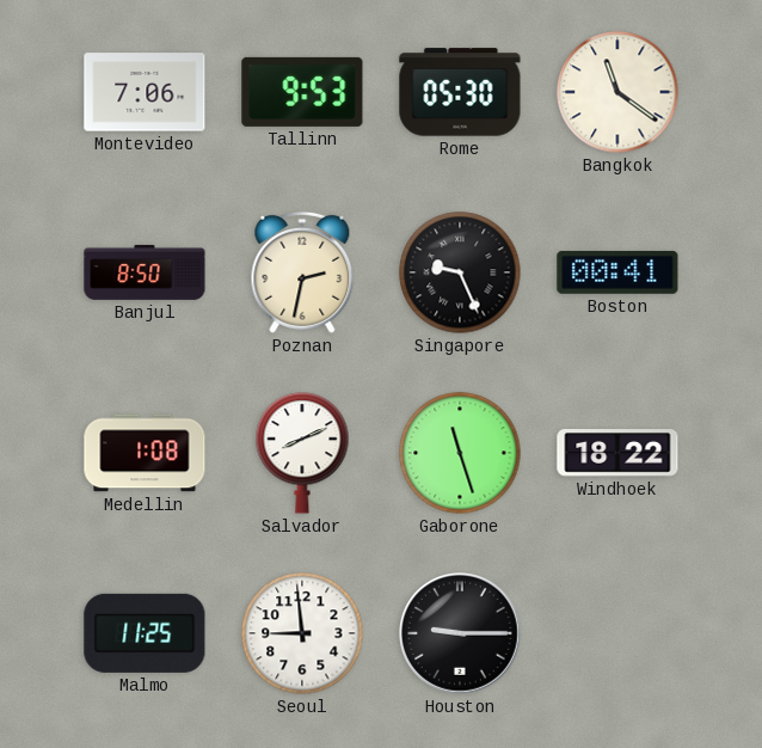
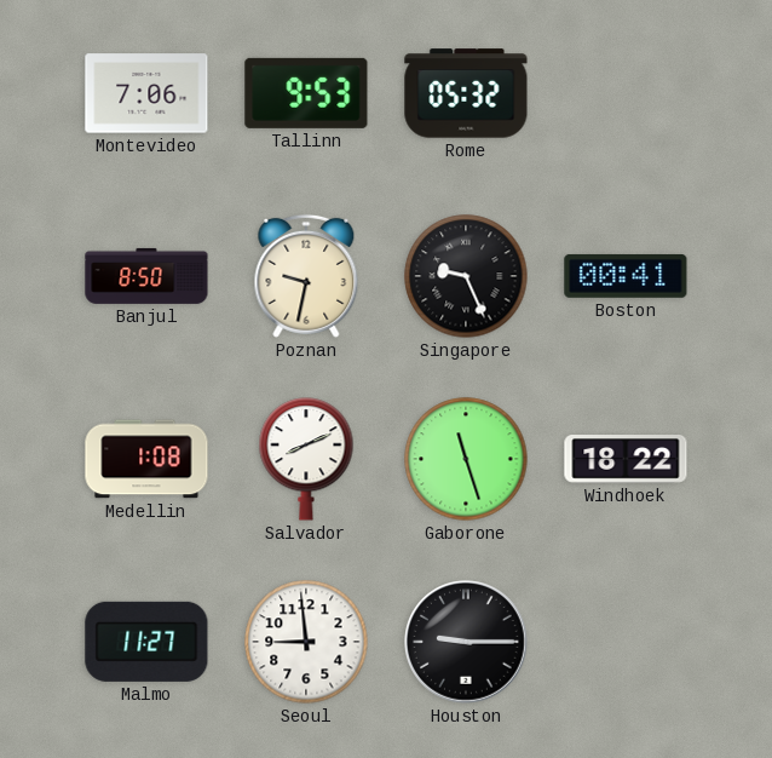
Rome: 05:30 -> 05:32 (466, 93)
Bangkok: 11:21 -> none (617, 92)
Poznan: 2:32 -> 9:32 (306, 276)
Malmo: 11:25 -> 11:27 (146, 642)
